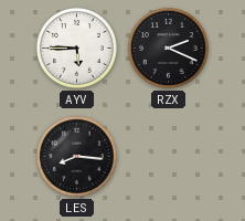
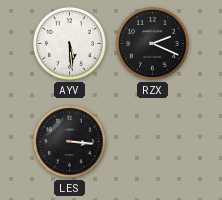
AYV: 5:45 -> 5:29 (69, 43)
LES: 8:16 -> 3:16 (69, 141)
